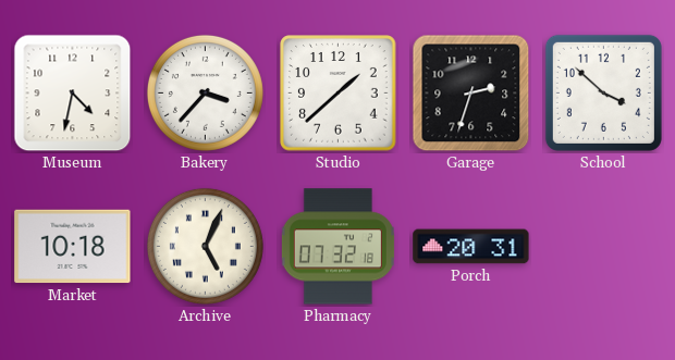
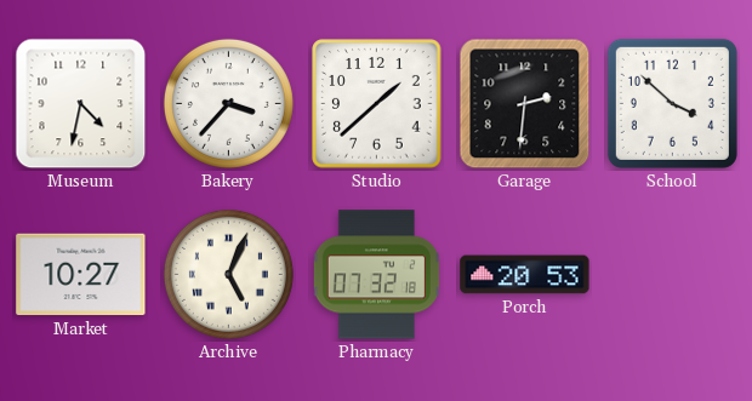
Garage: 2:33 -> 2:31 (525, 104)
Market: 10:18 -> 10:27 (81, 275)
Porch: 20:31 -> 20:53 (525, 275)
